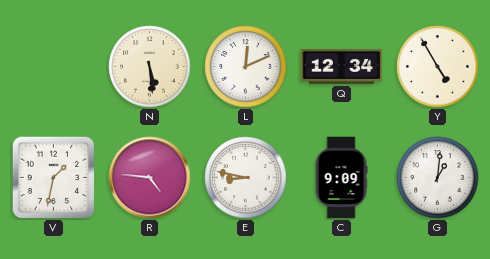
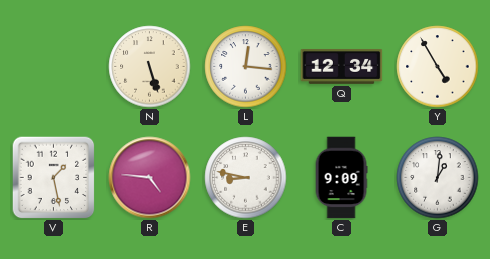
N: 5:29 -> 5:27 (150, 67)
L: 12:11 -> 12:16 (246, 67)
V: 1:32 -> 1:28 (53, 177)
